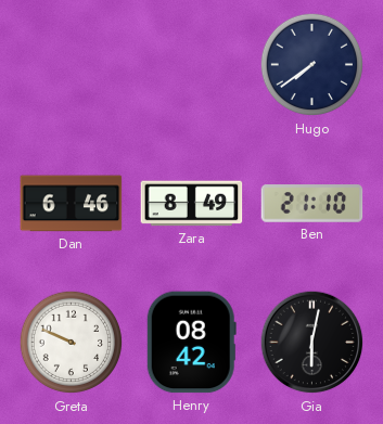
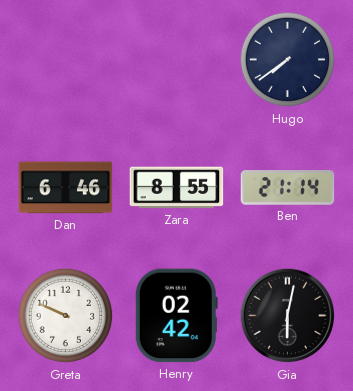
Zara: 8:49 -> 8:55 (177, 188)
Ben: 21:10 -> 21:14 (288, 188)
Henry: 08:42 -> 02:42 (176, 316)
